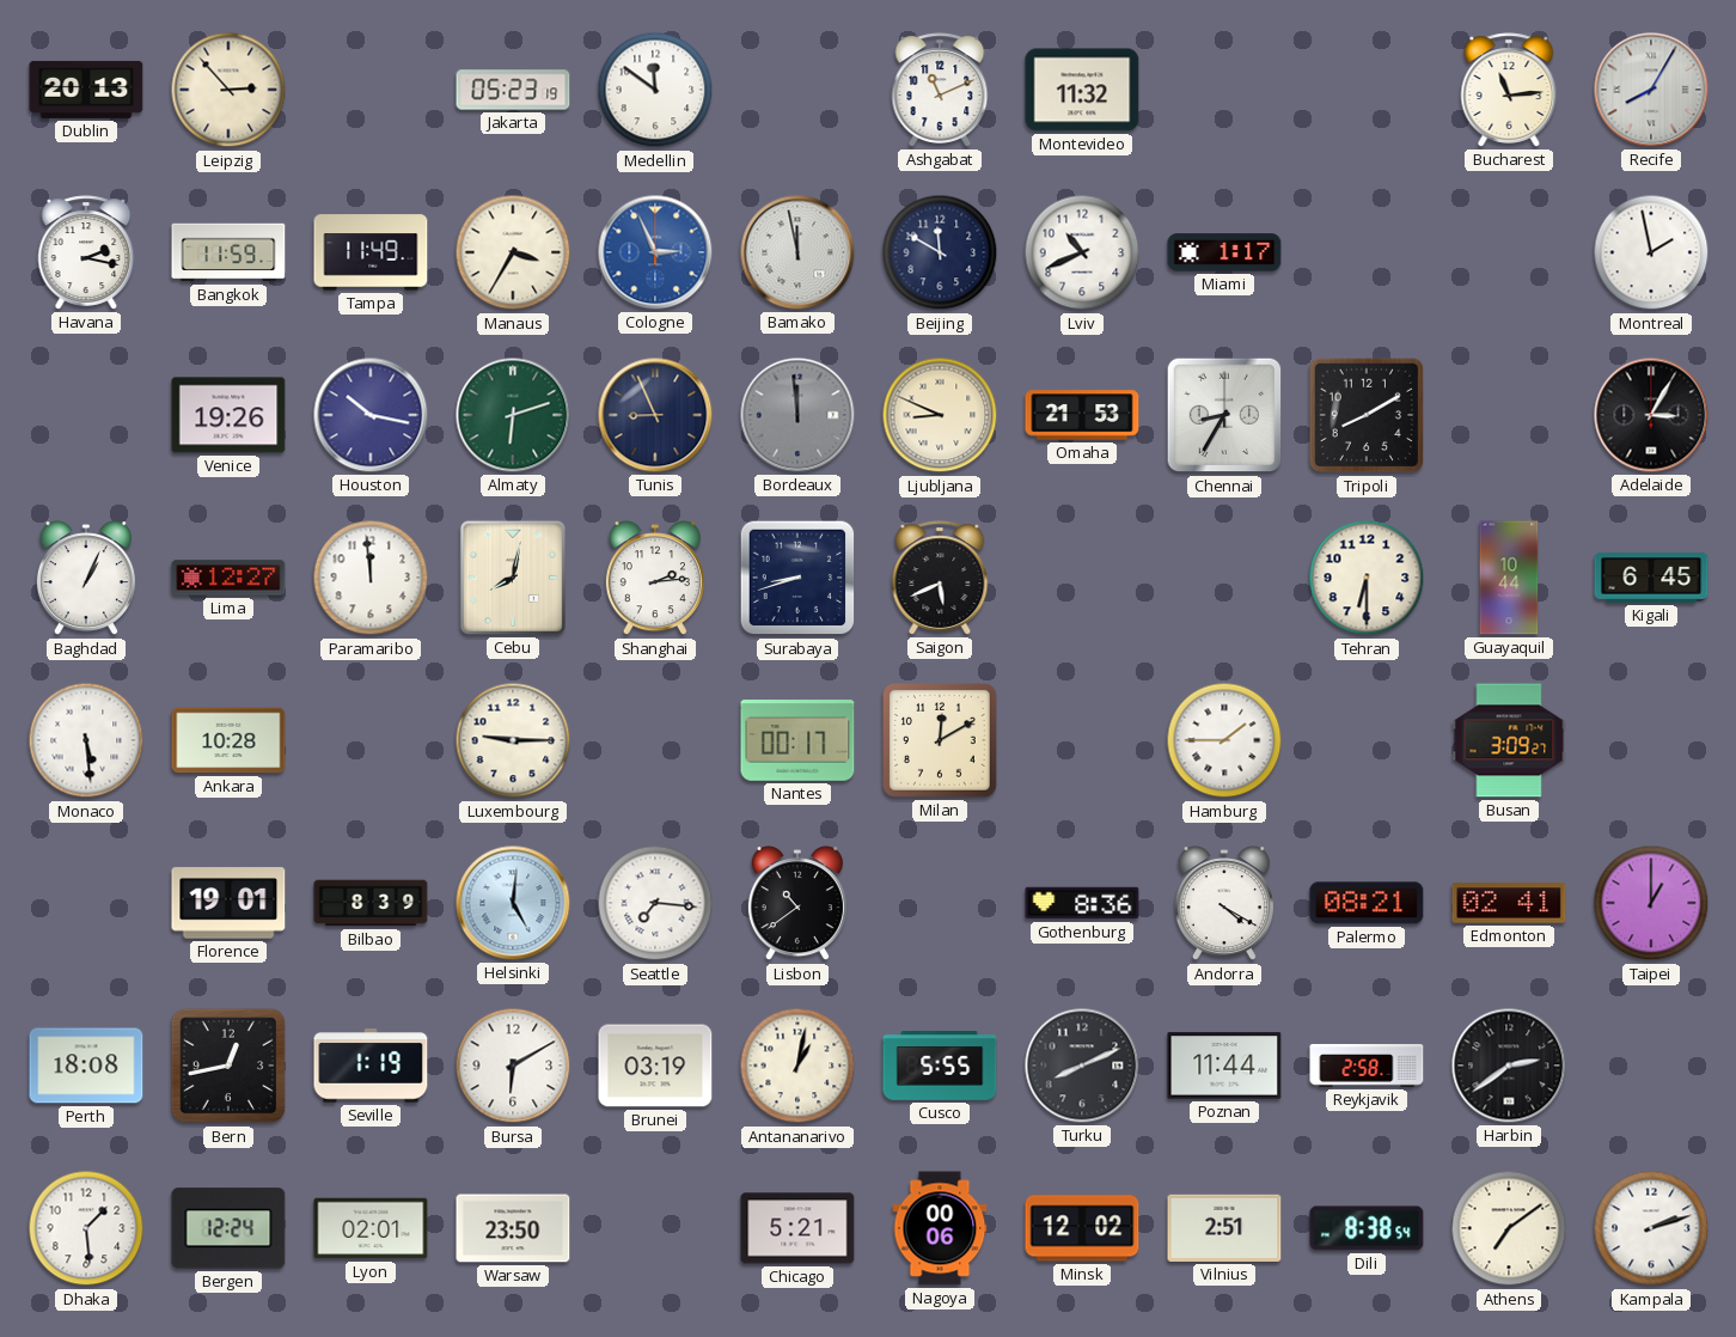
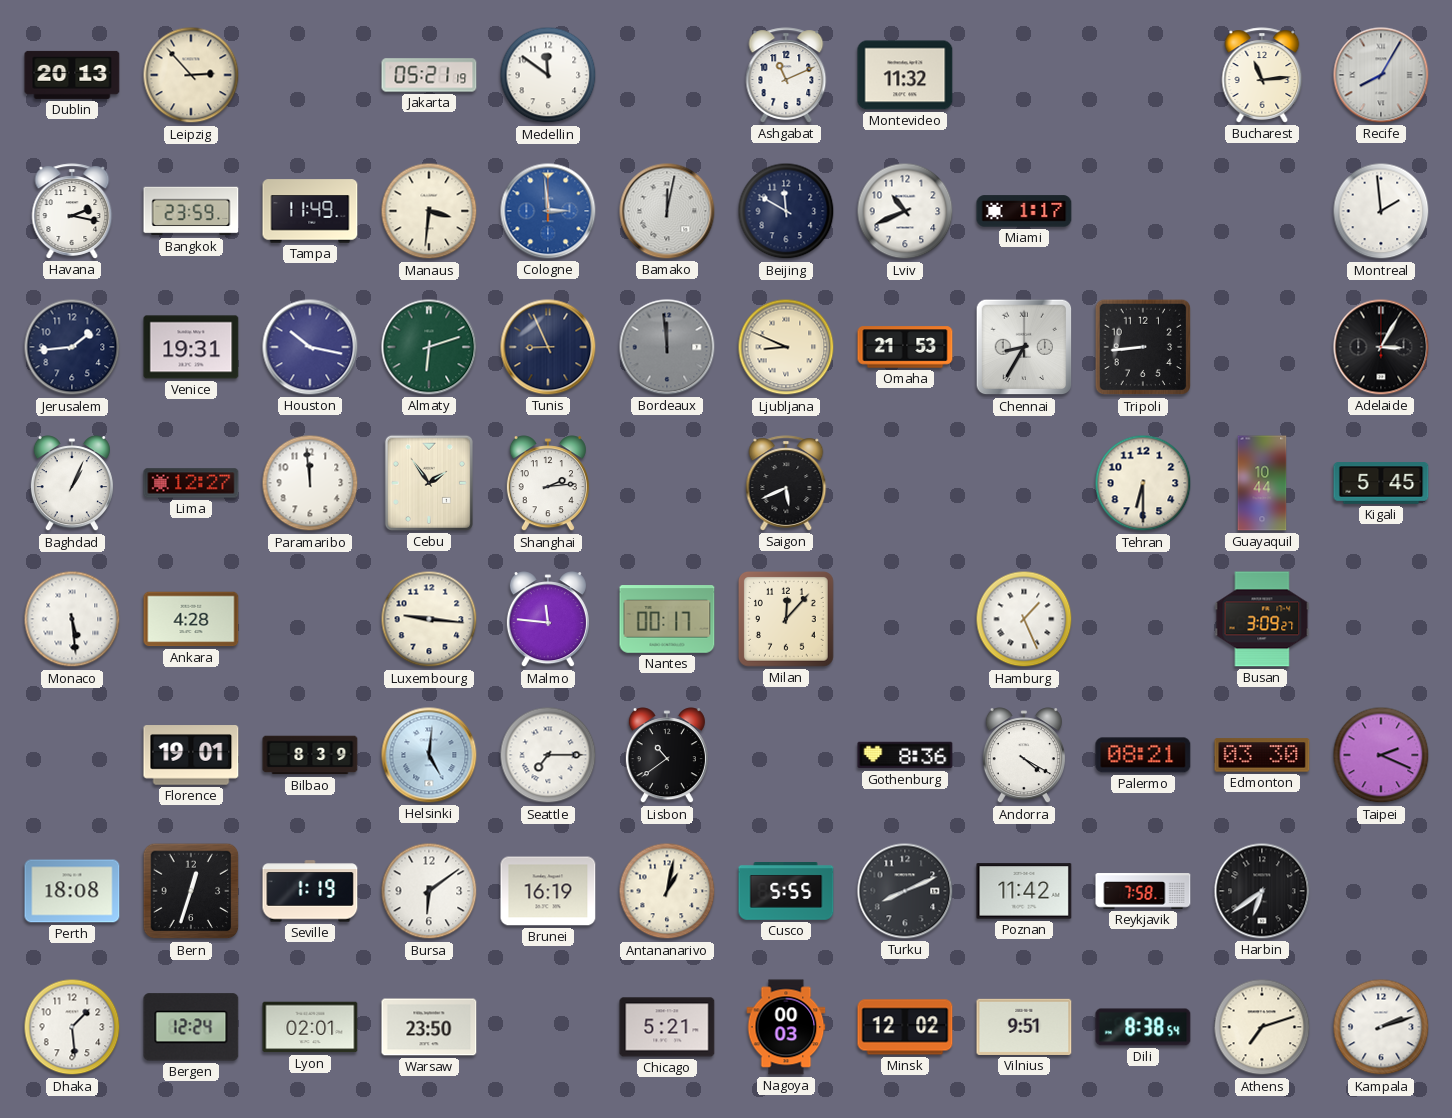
Jakarta: 05:23 -> 05:21 (429, 75)
Bangkok: 11:59 -> 23:59 (191, 211)
Manaus: 3:35 -> 3:31 (429, 211)
Cologne: 2:56 -> 2:59 (548, 211)
Bamako: 11:58 -> 12:02 (667, 211)
Montreal: 1:58 -> 1:59 (1381, 211)
Jerusalem: none -> 1:44 (72, 347)
Venice: 19:26 -> 19:31 (191, 347)
Tripoli: 8:10 -> 8:44 (1143, 347)
Cebu: 8:02 -> 1:54 (429, 483)
Surabaya: 8:42 -> none (797, 578)
Kigali: 6:45 -> 5:45 (1381, 483)
Ankara: 10:28 -> 4:28 (191, 619)
Luxembourg: 9:15 -> 9:16 (429, 619)
Malmo: none -> 11:46 (548, 620)
Milan: 12:10 -> 12:07 (786, 619)
Hamburg: 1:45 -> 1:26 (1024, 619)
Seattle: 7:16 -> 7:15 (548, 755)
Edmonton: 02:41 -> 03:30 (1262, 755)
Taipei: 1:00 -> 2:19 (1381, 755)
Bern: 12:43 -> 12:33 (191, 891)
Bursa: 6:10 -> 6:09 (429, 891)
Brunei: 03:19 -> 16:19 (548, 891)
Poznan: 11:44 -> 11:42 (1024, 891)
Reykjavik: 2:58 -> 7:58 (1143, 891)
Harbin: 2:39 -> 6:39 (1262, 891)
Nagoya: 00:06 -> 00:03 (786, 1027)
Vilnius: 2:51 -> 9:51 (1024, 1027)
Athens: 7:09 -> 7:12 (1262, 1027)
